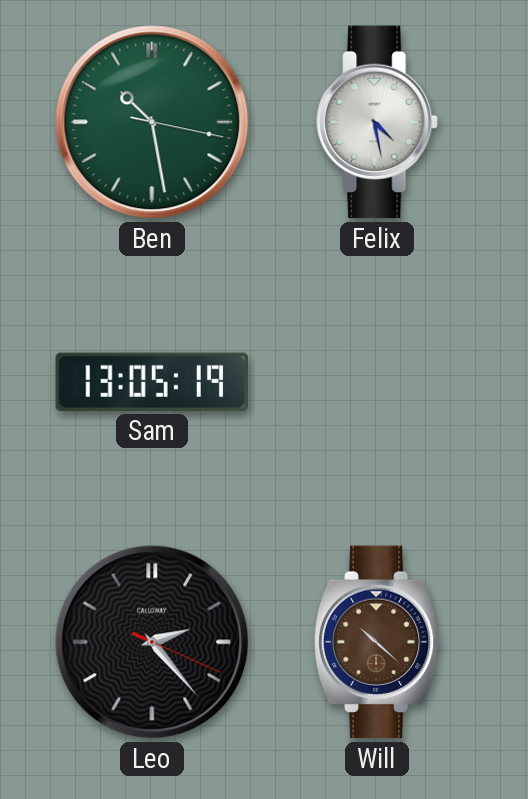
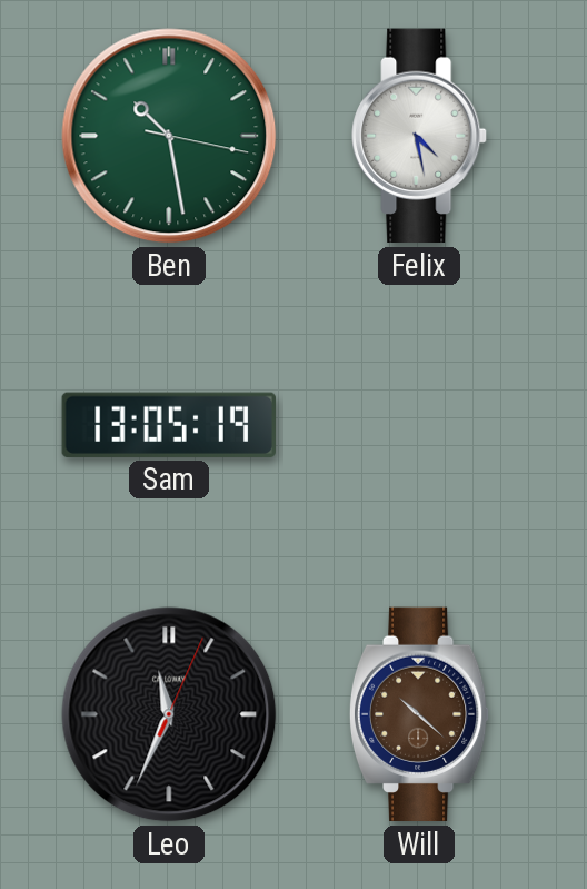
Leo: 2:23 -> 11:34 (169, 714)
